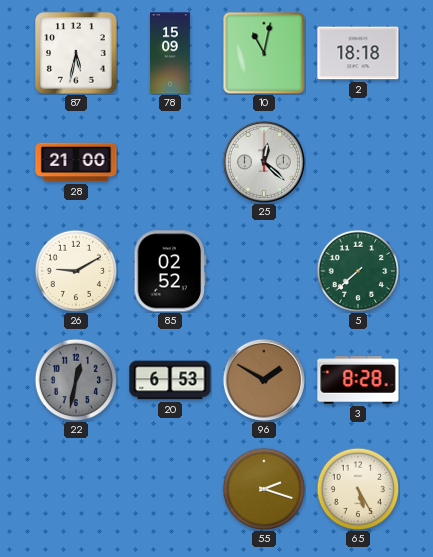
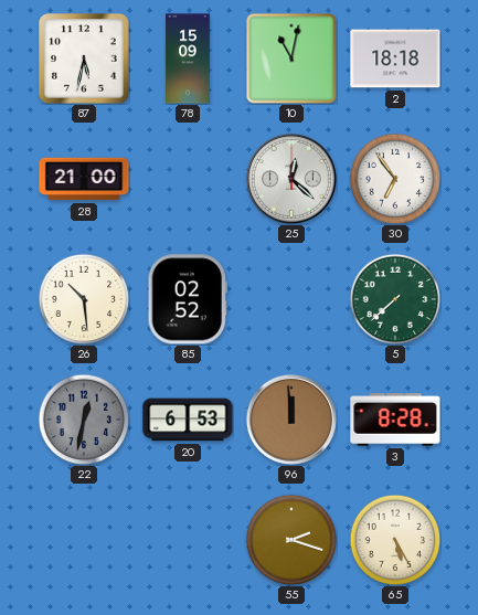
30: none -> 6:54 (395, 179)
26: 9:10 -> 10:29 (84, 299)
96: 1:50 -> 11:59 (291, 420)
